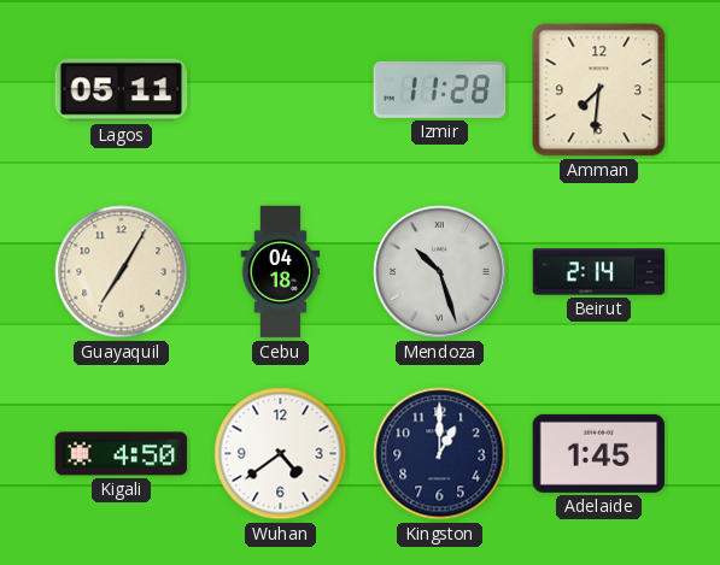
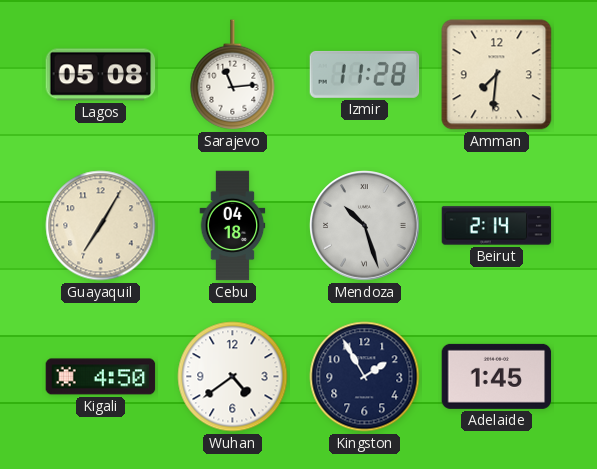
Lagos: 05:11 -> 05:08 (101, 75)
Sarajevo: none -> 11:14 (233, 75)
Kingston: 1:00 -> 1:55 (365, 377)
